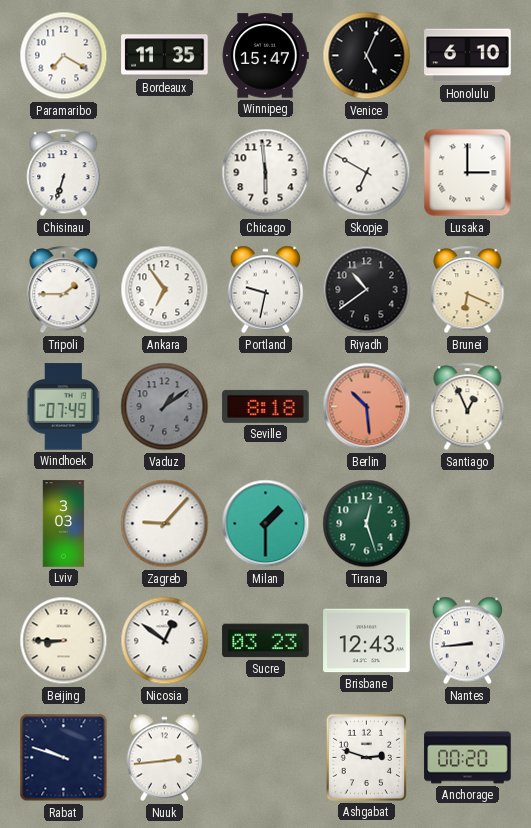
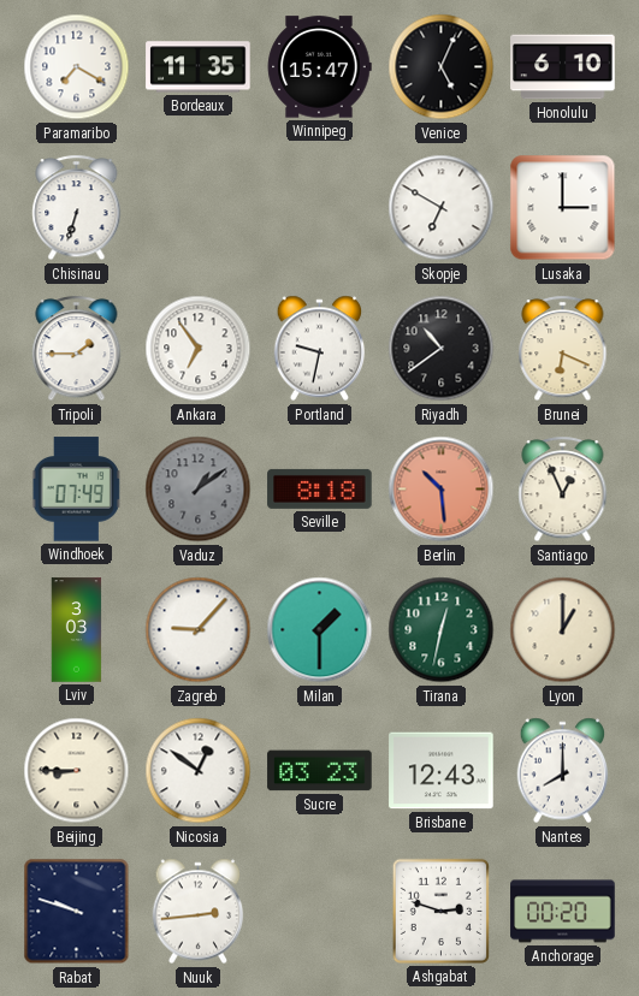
Chicago: 5:59 -> none (266, 173)
Tirana: 12:27 -> 12:32 (442, 630)
Lyon: none -> 1:00 (563, 630)
Nantes: 8:44 -> 8:00 (563, 771)
